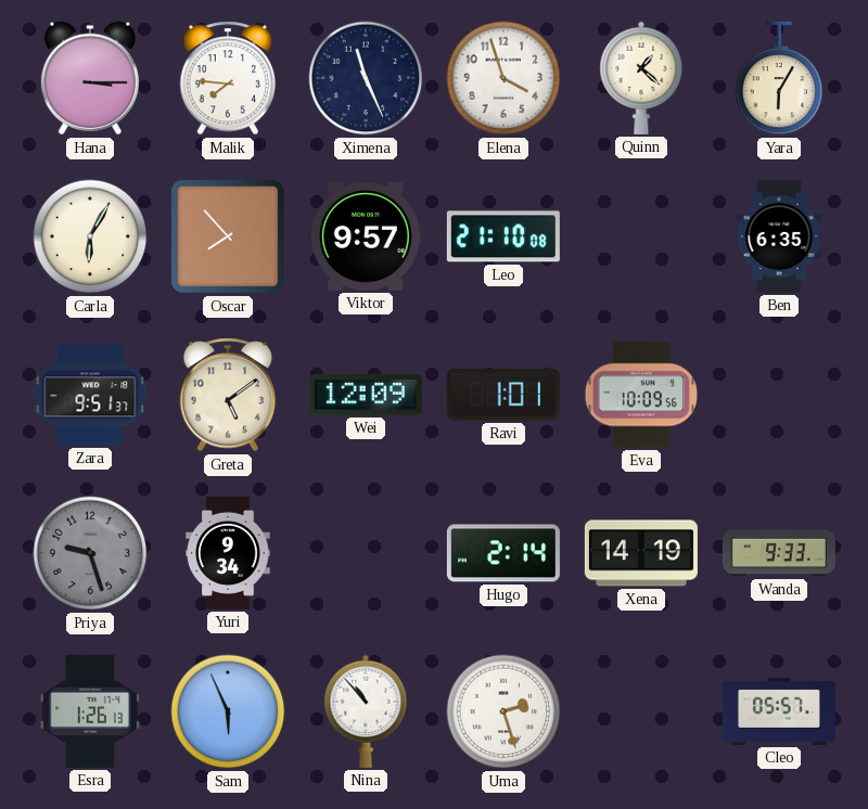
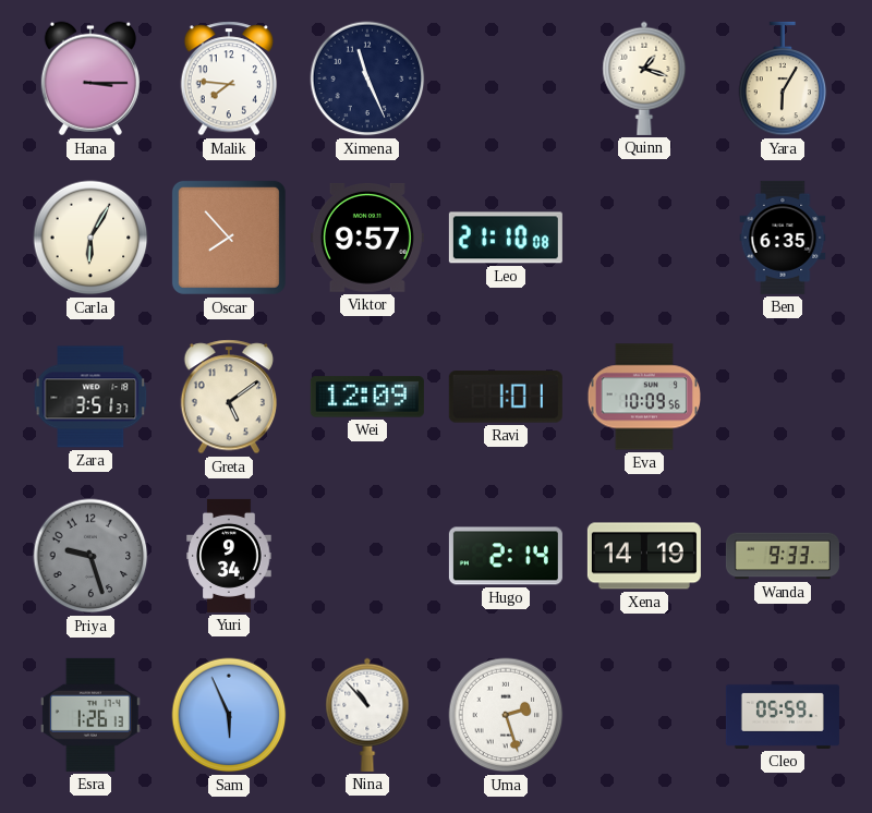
Elena: 3:57 -> none (503, 78)
Quinn: 1:22 -> 1:18 (644, 78)
Zara: 9:51 -> 3:51 (90, 397)
Cleo: 05:57 -> 05:59 (783, 715)
